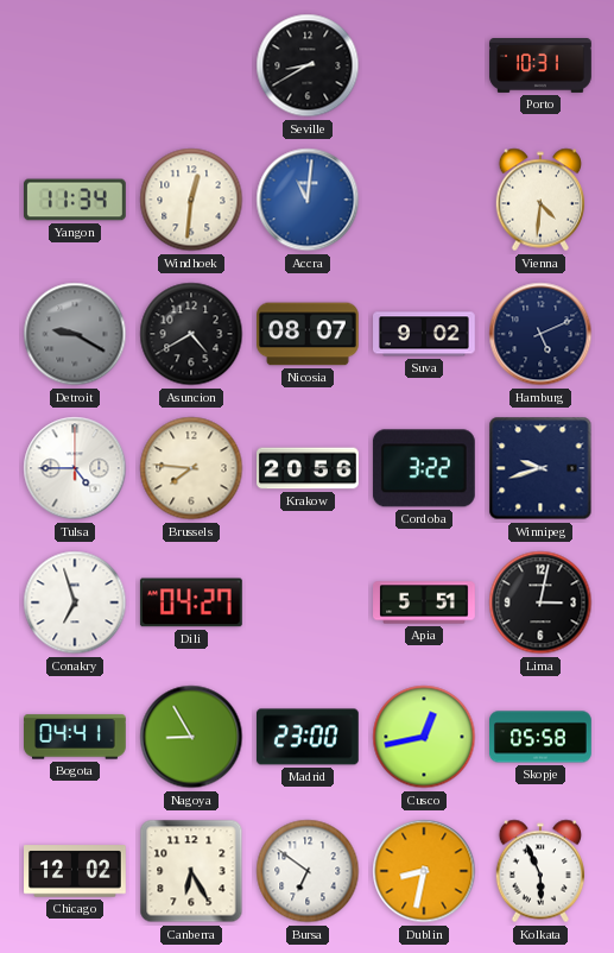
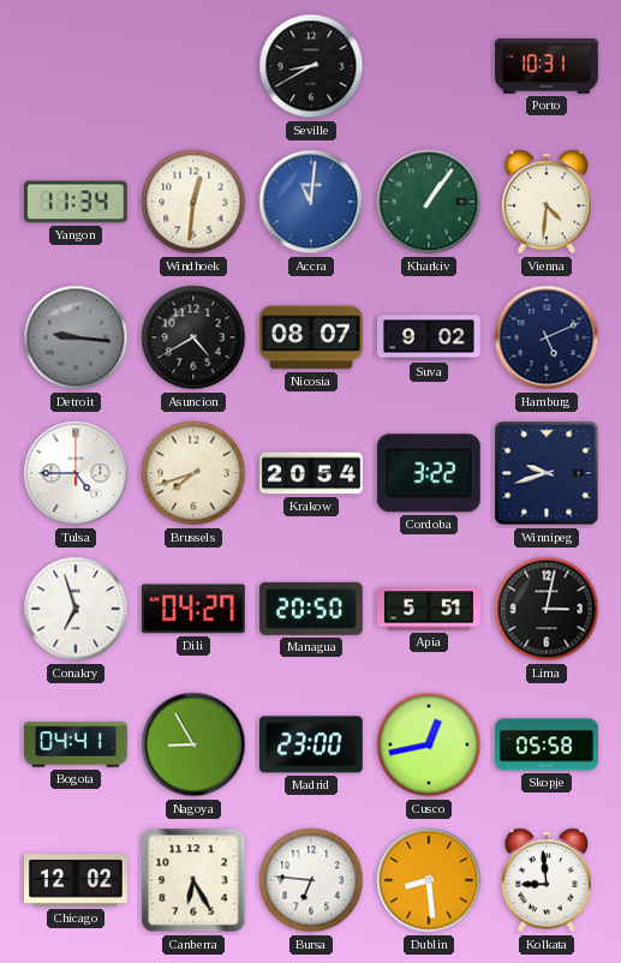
Kharkiv: none -> 1:06 (429, 202)
Detroit: 9:20 -> 9:16 (76, 337)
Brussels: 7:46 -> 7:42 (193, 473)
Krakow: 20:56 -> 20:54 (311, 473)
Managua: none -> 20:50 (311, 609)
Bursa: 6:51 -> 6:46 (311, 880)
Dublin: 8:32 -> 8:29 (429, 880)
Kolkata: 5:56 -> 8:59 (547, 880)
